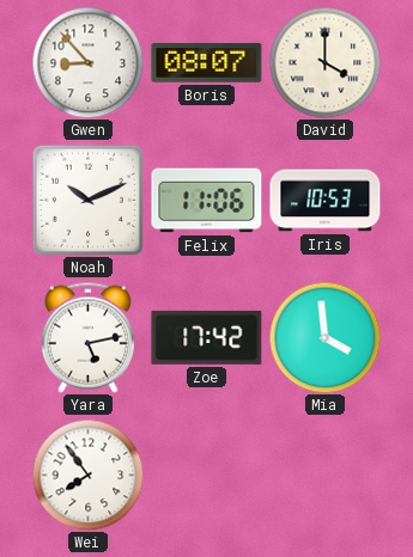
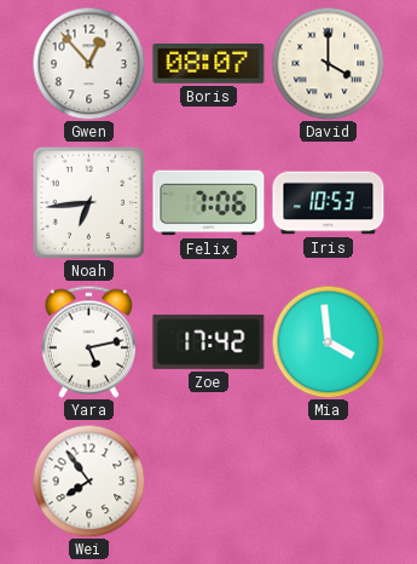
Gwen: 8:53 -> 12:53 (88, 63)
Noah: 10:11 -> 6:44 (88, 202)
Felix: 11:06 -> 7:06 (209, 203)
